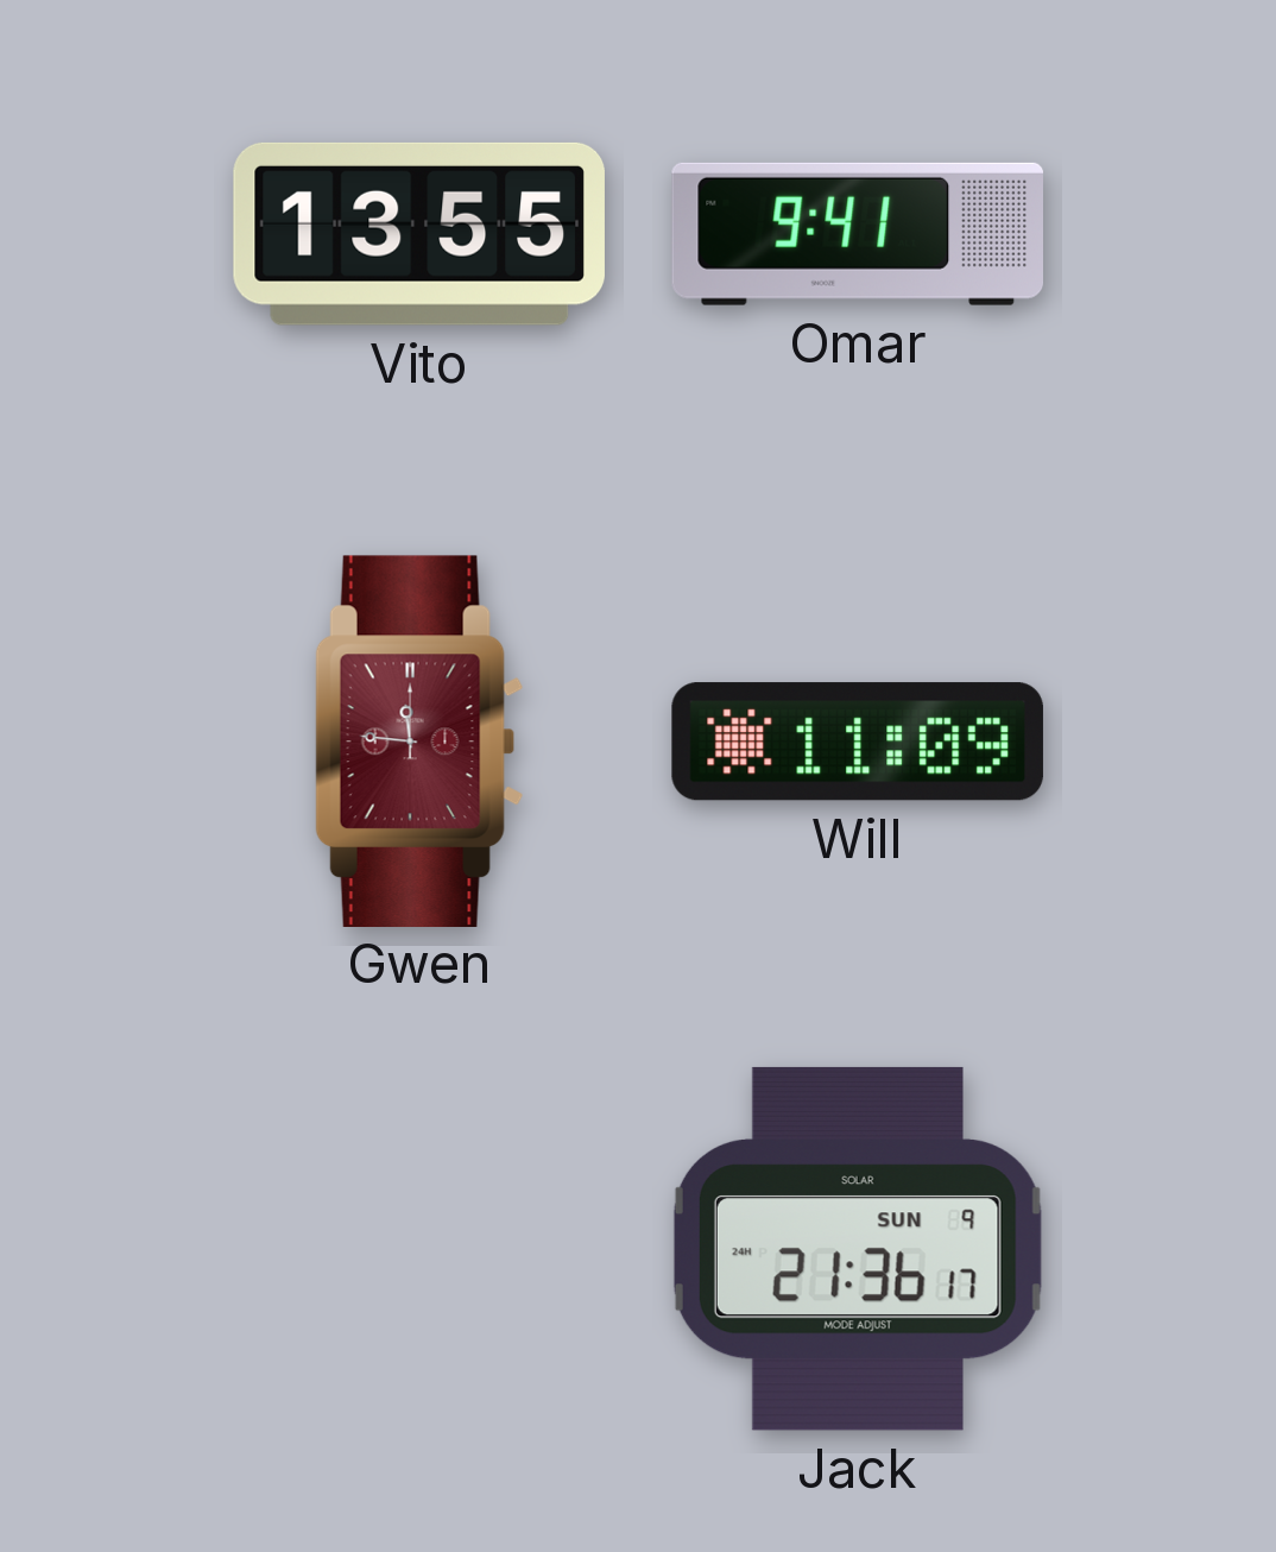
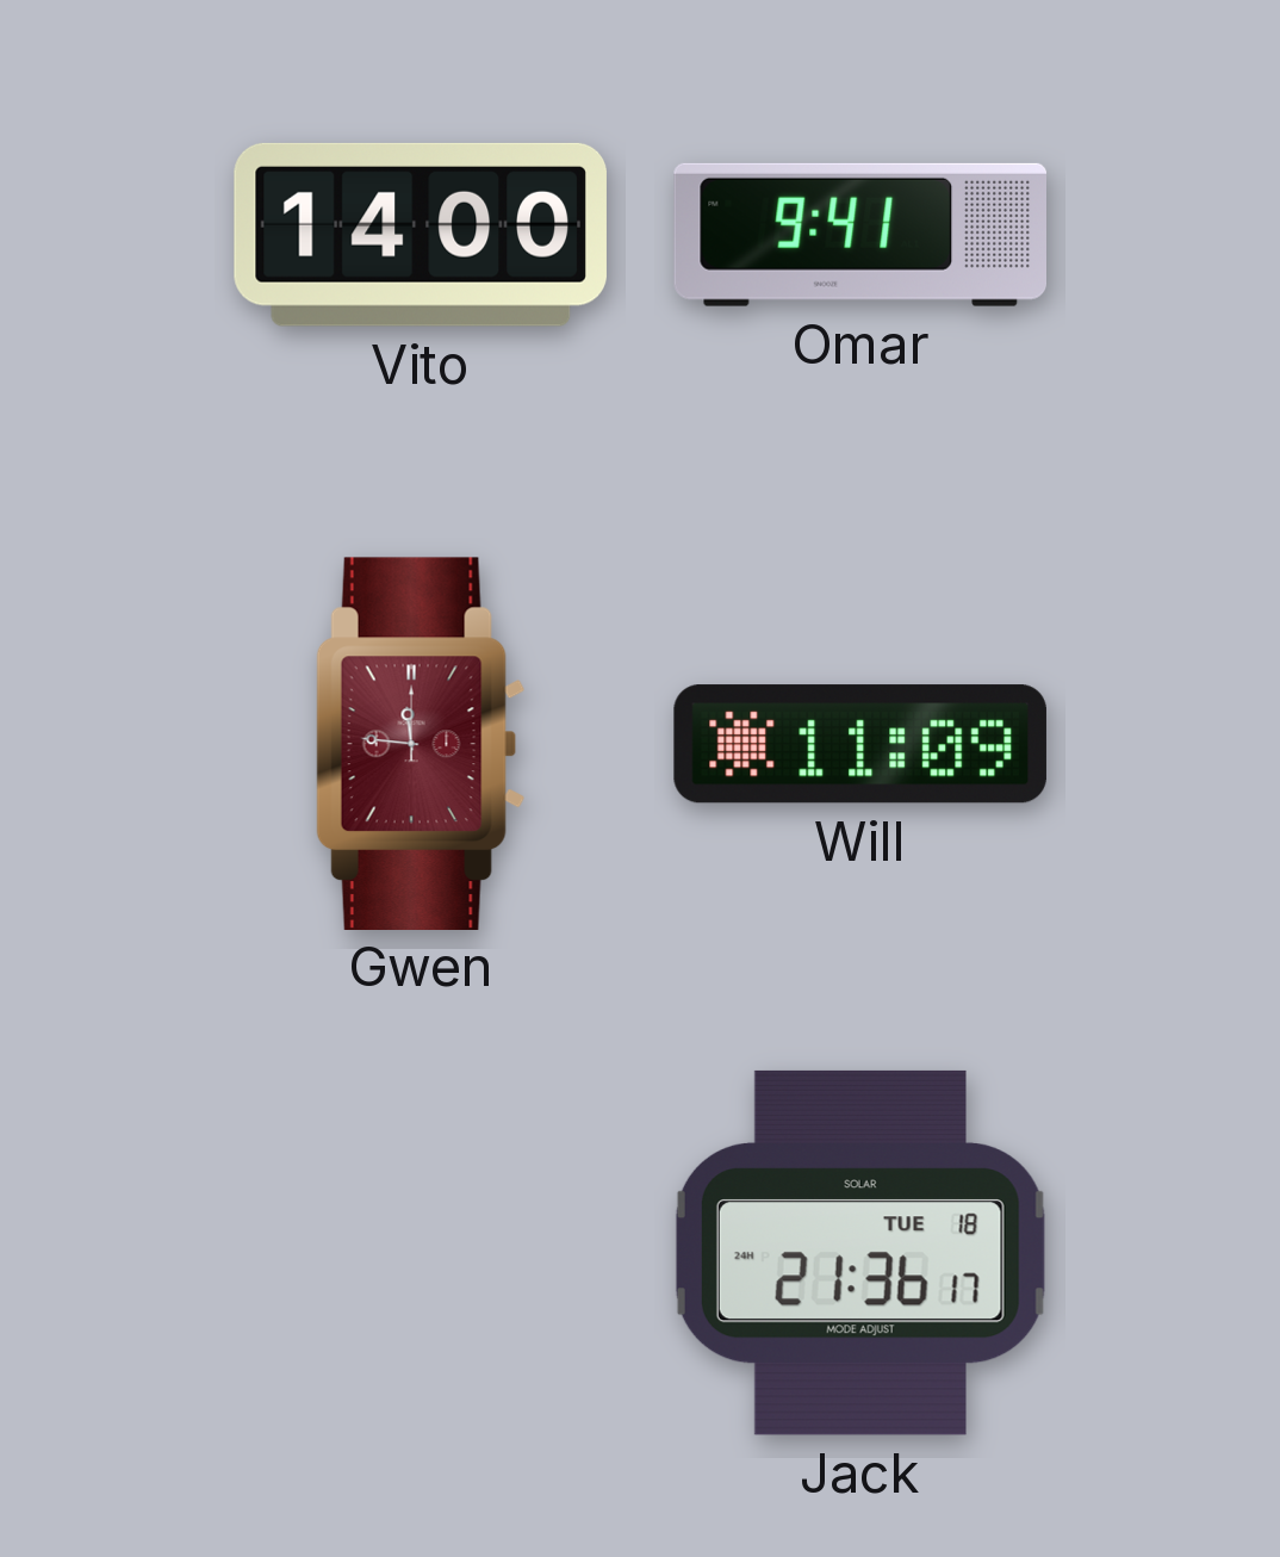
Vito: 13:55 -> 14:00 (421, 235)
Jack date: SUN 9 -> TUE 18 (860, 1253)
